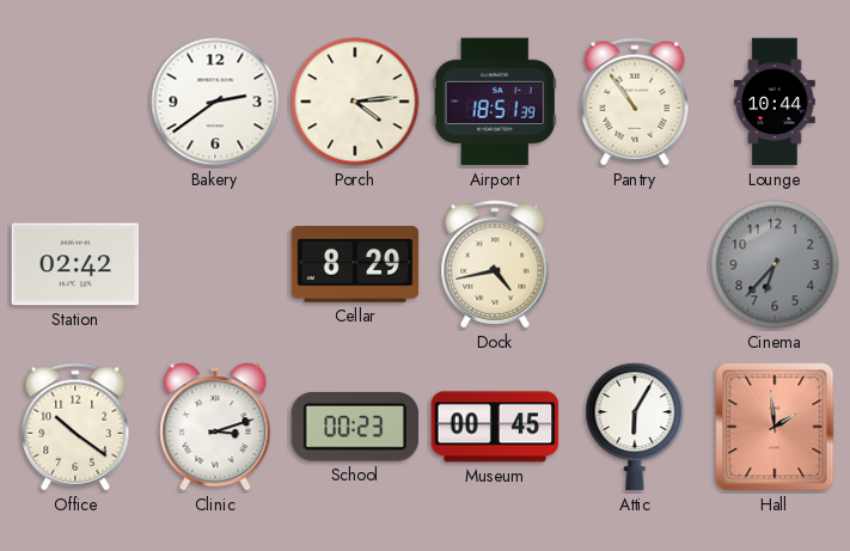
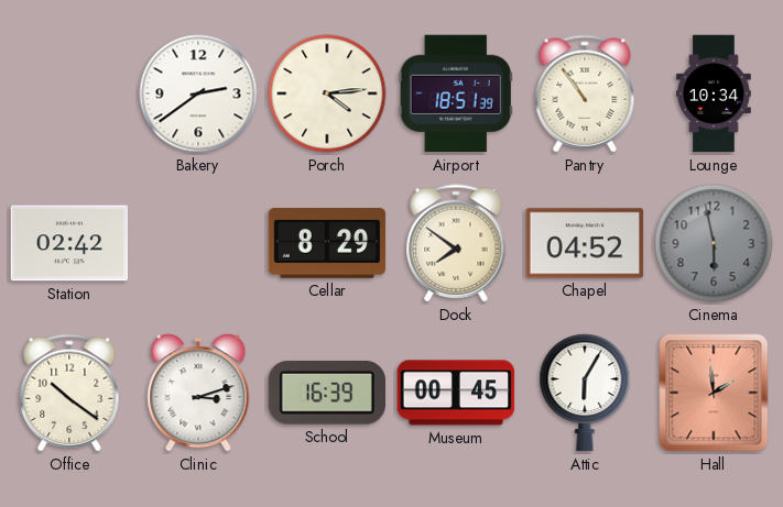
Lounge: 10:44 -> 10:34 (714, 93)
Dock: 4:43 -> 7:51 (456, 243)
Chapel: none -> 04:52 (585, 243)
Cinema: 6:37 -> 5:58 (714, 243)
School: 00:23 -> 16:39 (326, 393)
